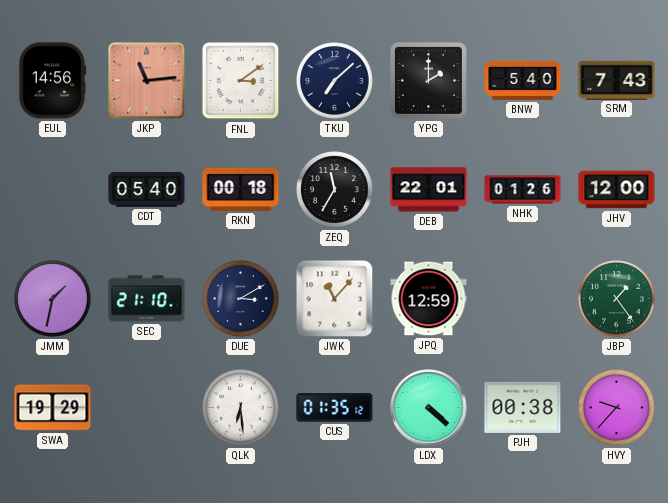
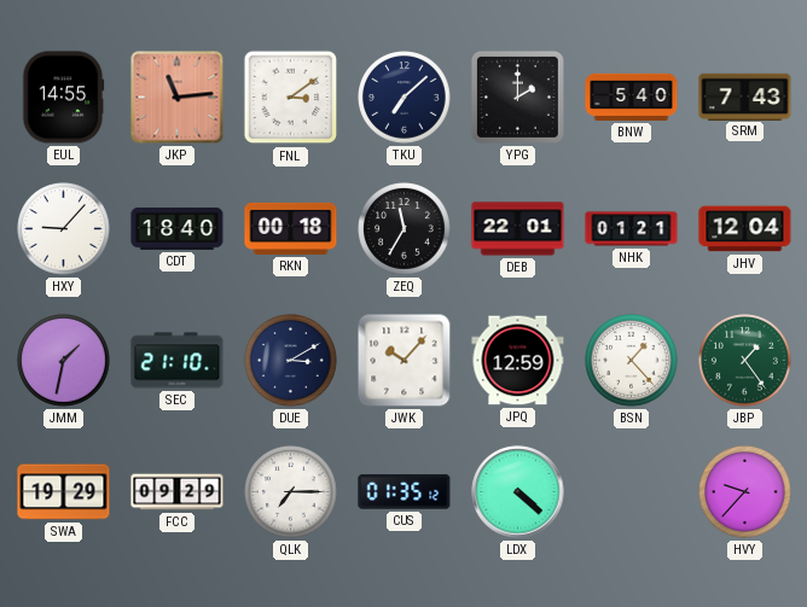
EUL: 14:56 -> 14:55 (63, 98)
HXY: none -> 9:07 (64, 229)
CDT: 05:40 -> 18:40 (178, 228)
NHK: 01:26 -> 01:21 (632, 229)
JHV: 12:00 -> 12:04 (745, 229)
JWK: 11:07 -> 10:07 (405, 361)
BSN: none -> 1:23 (632, 361)
FCC: none -> 09:29 (178, 492)
QLK: 6:29 -> 7:15 (291, 492)
PJH: 00:38 -> none (523, 407)
